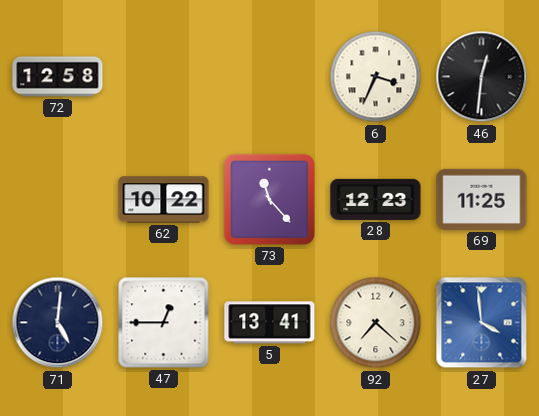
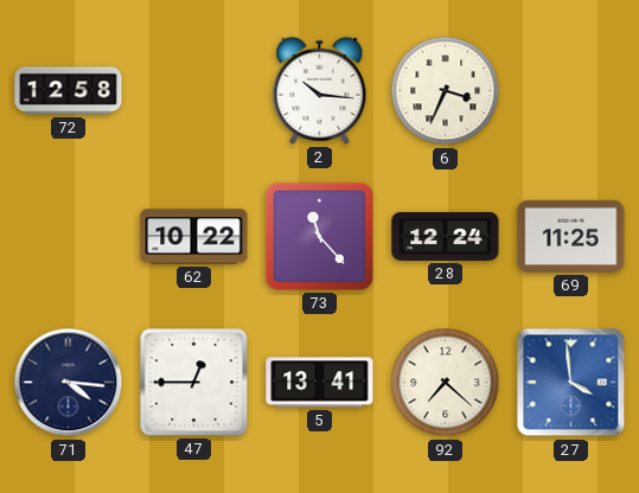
2: none -> 10:16 (320, 90)
46: 12:31 -> none (482, 77)
28: 12:23 -> 12:24 (446, 236)
71: 5:01 -> 4:16 (69, 383)
